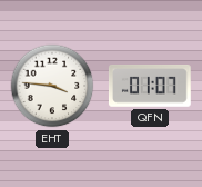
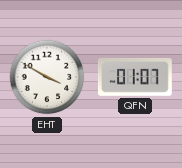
EHT: 3:46 -> 3:50 (47, 77)
